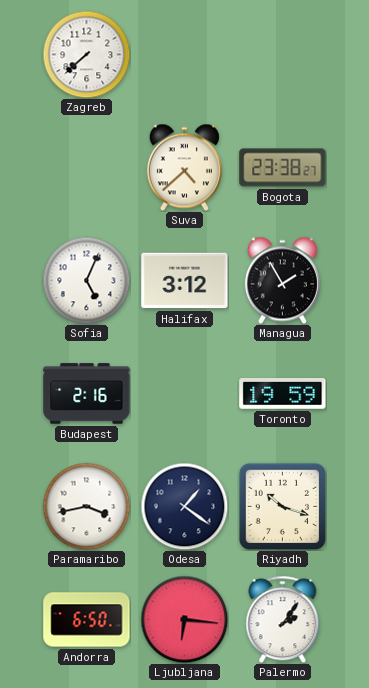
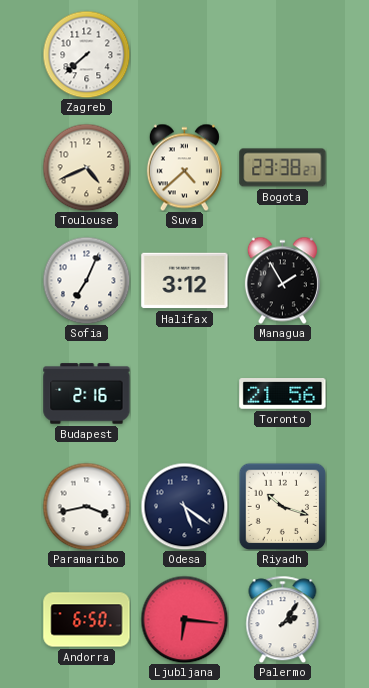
Toulouse: none -> 4:41 (86, 167)
Sofia: 5:04 -> 7:04 (86, 280)
Toronto: 19:59 -> 21:56 (283, 394)
Odesa: 1:21 -> 5:21 (184, 506)
